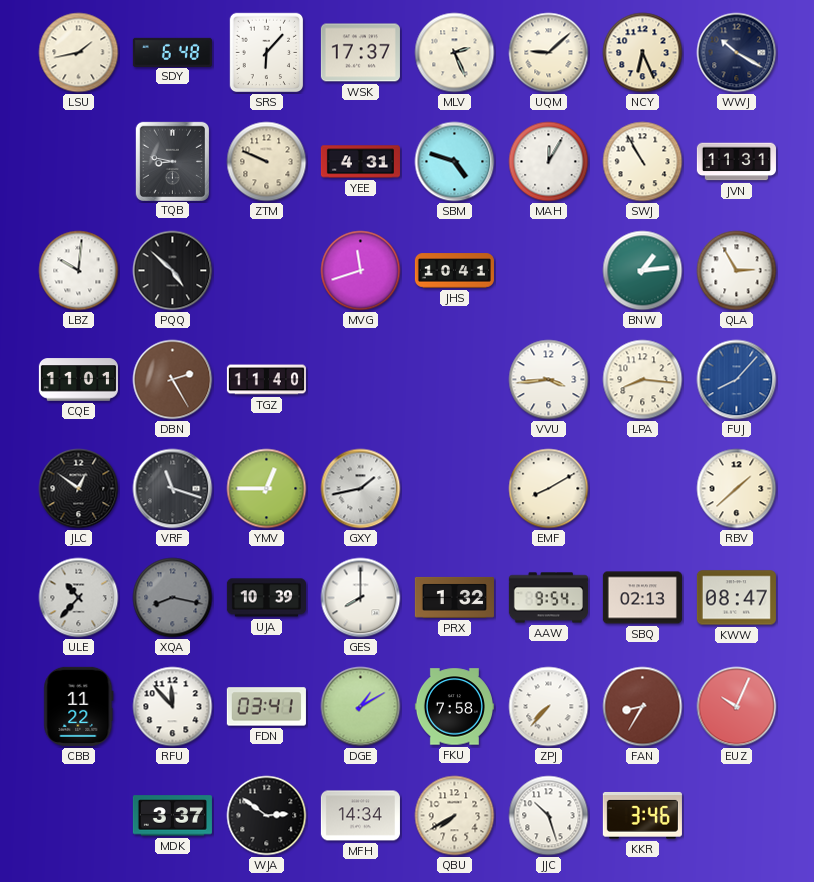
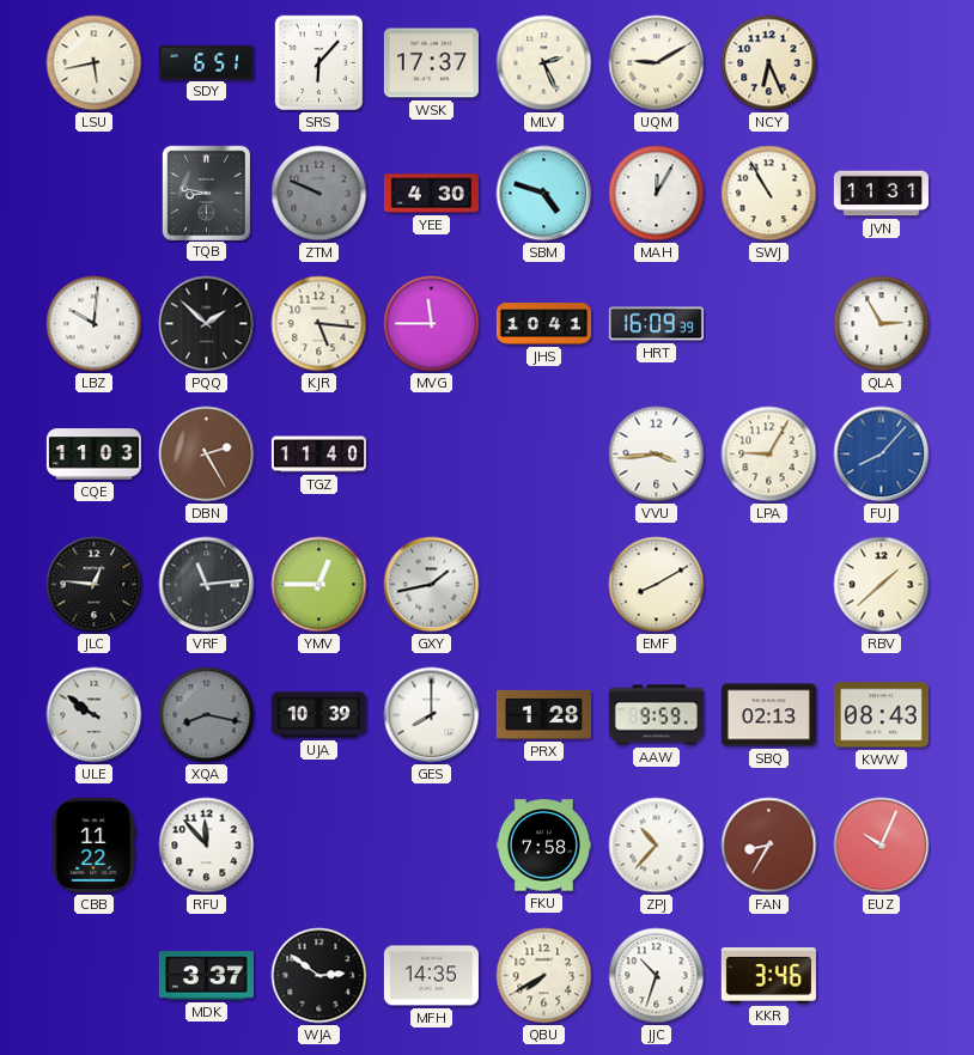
LSU: 1:43 -> 5:43 (95, 63)
SDY: 6:48 -> 6:51 (206, 62)
UQM: 9:08 -> 9:10 (657, 63)
WWJ: 10:20 -> none (737, 53)
ZTM dial: cream -> grey (319, 194)
YEE: 4:31 -> 4:30 (431, 194)
PQQ: 4:52 -> 1:52 (207, 324)
KJR: none -> 5:16 (319, 324)
MVG: 11:42 -> 11:45 (432, 324)
HRT: none -> 16:09 (656, 324)
BNW: 1:14 -> none (643, 271)
CQE: 11:01 -> 11:03 (93, 455)
LPA: 8:16 -> 9:05 (769, 455)
JLC: 12:51 -> 12:46 (95, 585)
VRF: 11:18 -> 11:14 (207, 585)
ULE: 10:37 -> 9:51 (95, 715)
PRX: 1:32 -> 1:28 (543, 714)
AAW: 9:54 -> 9:59 (656, 715)
KWW: 08:47 -> 08:43 (881, 715)
FDN: 03:41 -> none (266, 707)
DGE: 1:10 -> none (361, 707)
ZPJ: 7:37 -> 10:37 (657, 846)
MFH: 14:34 -> 14:35 (431, 976)
JJC: 10:27 -> 10:33 (657, 976)
